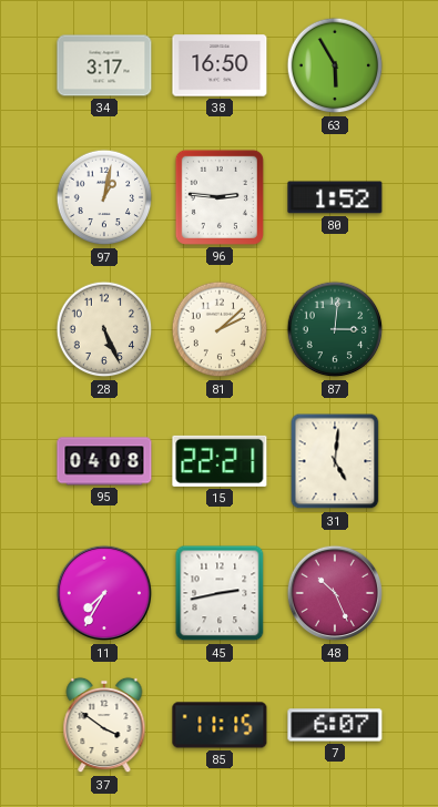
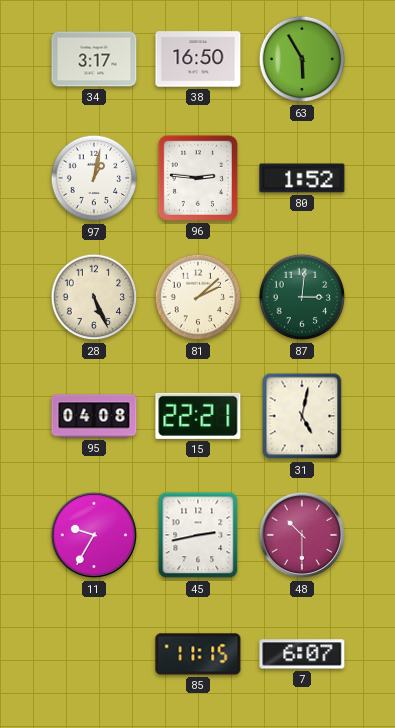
31: 5:01 -> 5:02 (302, 416)
11: 7:35 -> 9:35 (94, 535)
48: 10:26 -> 10:30 (302, 535)
37: 3:51 -> none (104, 725)
